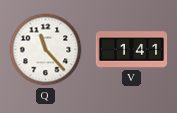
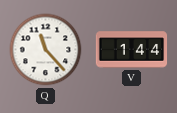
V: 1:41 -> 1:44 (132, 50)
